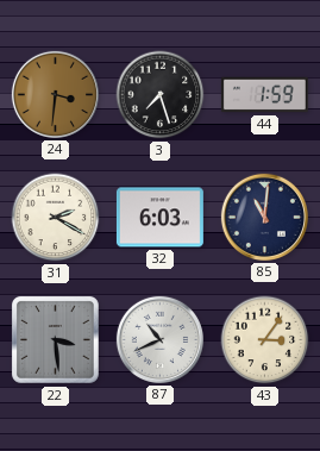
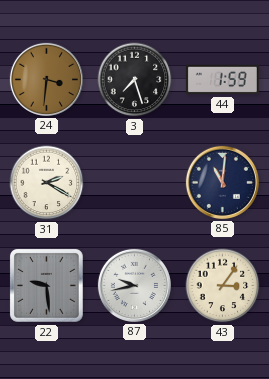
32: 6:03 -> none (159, 218)
22: 3:29 -> 9:29 (47, 286)
87: 10:41 -> 9:43 (134, 285)
